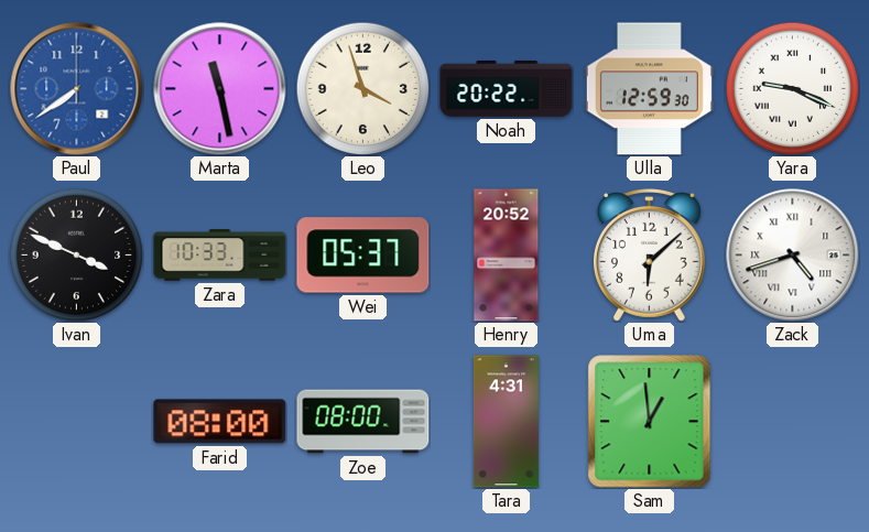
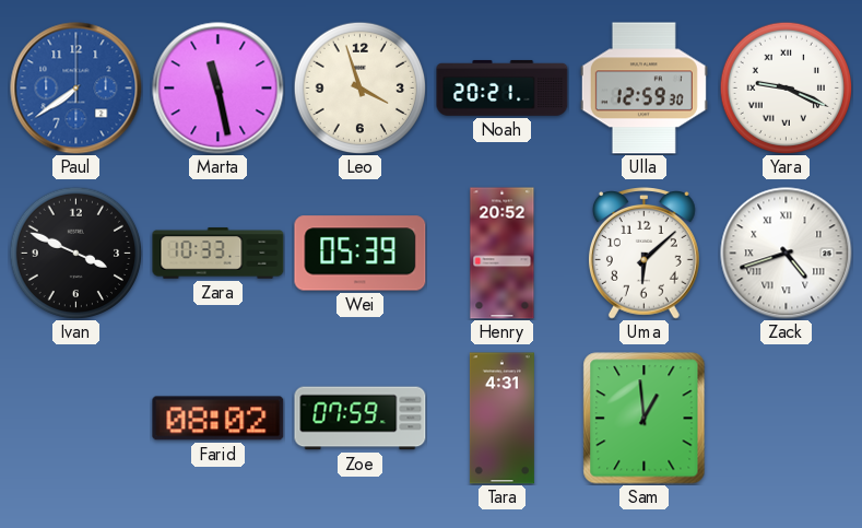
Noah: 20:22 -> 20:21 (503, 89)
Wei: 05:37 -> 05:39 (361, 254)
Farid: 08:00 -> 08:02 (219, 419)
Zoe: 08:00 -> 07:59 (361, 419)
